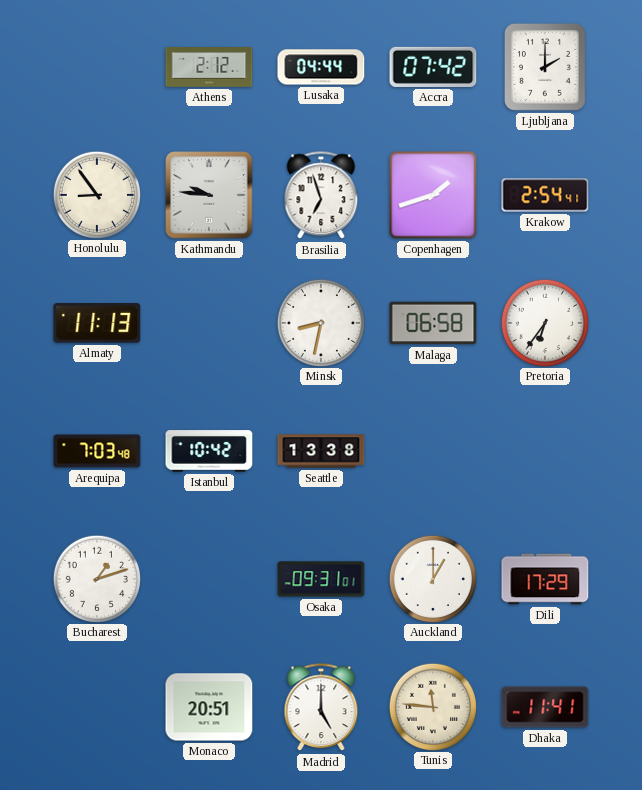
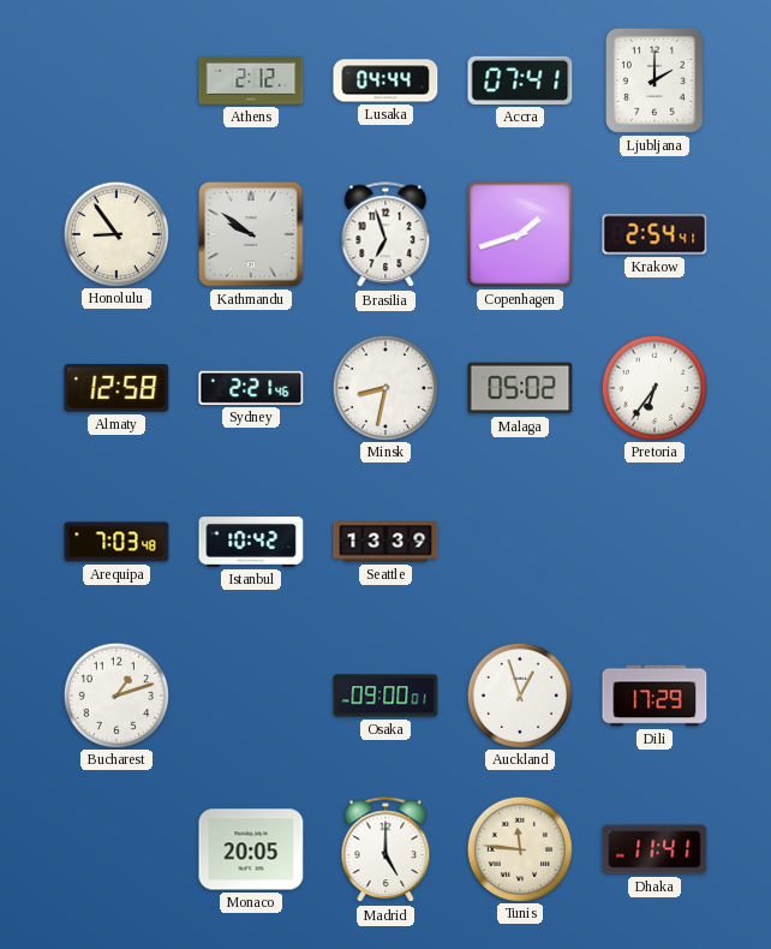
Accra: 07:42 -> 07:41 (520, 80)
Kathmandu: 9:46 -> 9:51 (251, 234)
Almaty: 11:13 -> 12:58 (116, 388)
Sydney: none -> 2:21 (251, 388)
Malaga: 06:58 -> 05:02 (520, 388)
Seattle: 13:38 -> 13:39 (385, 542)
Osaka: 09:31 -> 09:00 (385, 696)
Auckland: 1:00 -> 12:57 (519, 694)
Monaco: 20:51 -> 20:05 (251, 849)
